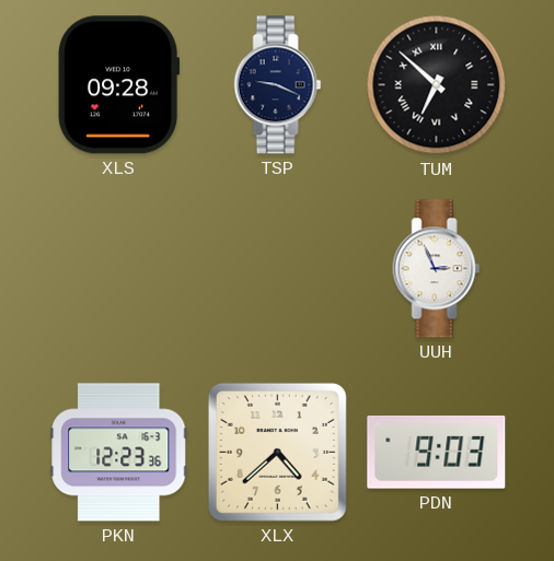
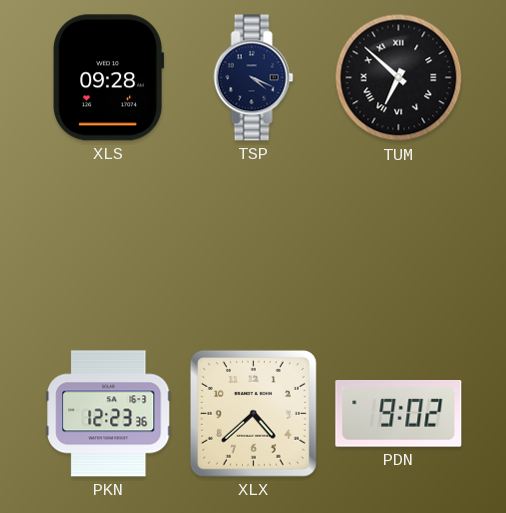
TSP: 9:19 -> 4:19 (254, 78)
UUH: 2:56 -> none (437, 269)
PDN: 9:03 -> 9:02 (399, 414)
